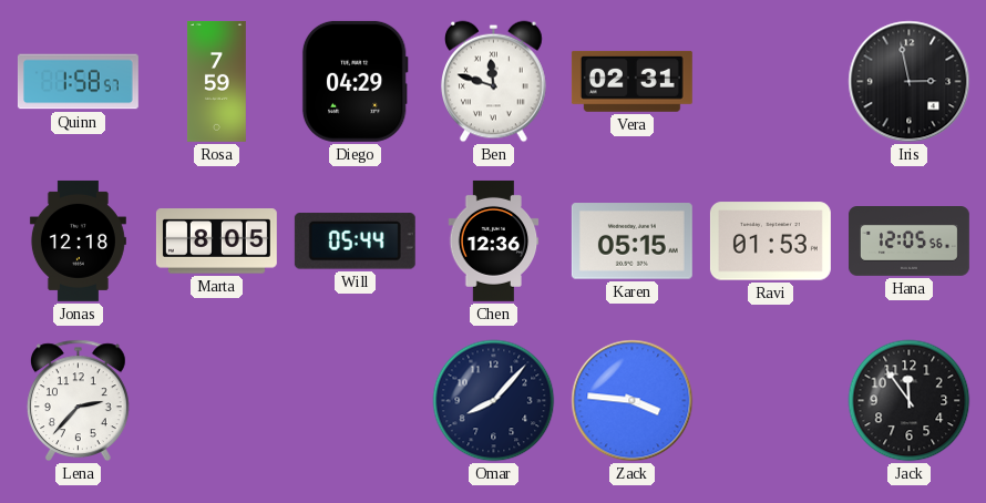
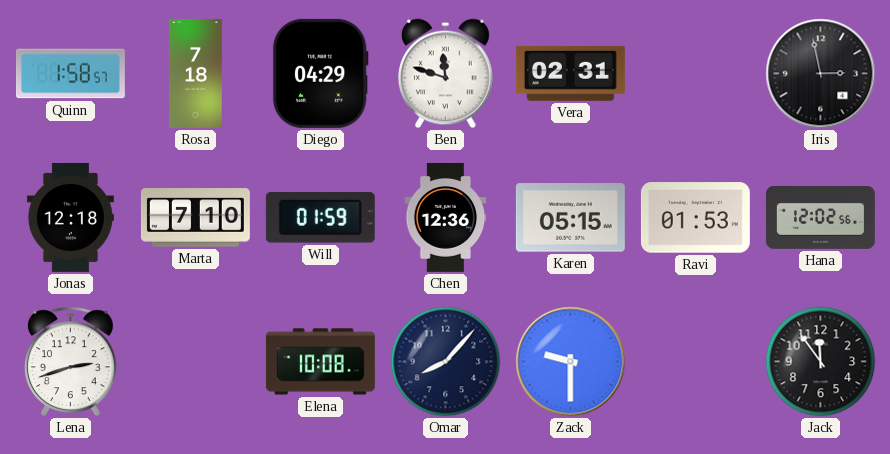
Rosa: 7:59 -> 7:18 (196, 73)
Marta: 8:05 -> 7:10 (195, 218)
Will: 05:44 -> 01:59 (320, 218)
Hana: 12:05 -> 12:02 (820, 218)
Lena: 2:37 -> 2:42 (70, 362)
Elena: none -> 10:08 (320, 362)
Zack: 3:46 -> 9:30 (571, 362)
